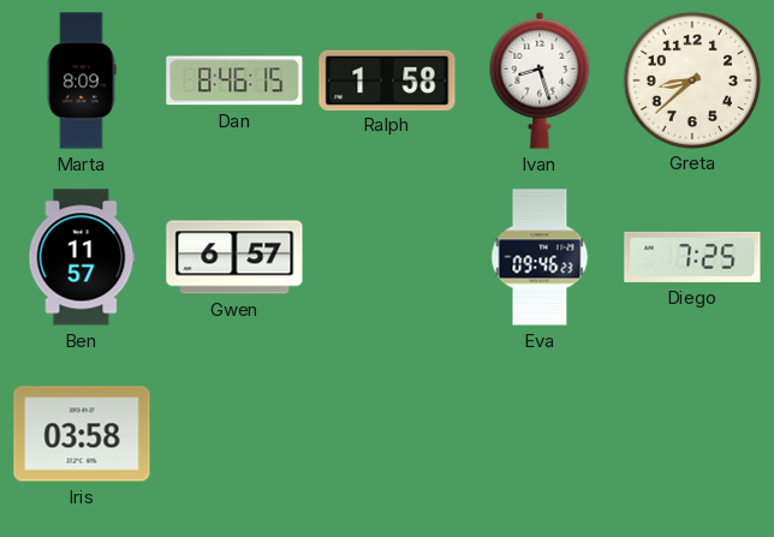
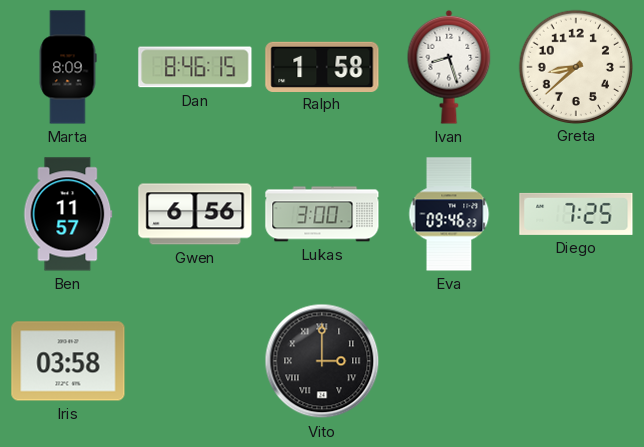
Gwen: 6:57 -> 6:56 (195, 214)
Lukas: none -> 3:00 (322, 214)
Vito: none -> 3:00 (322, 361)
